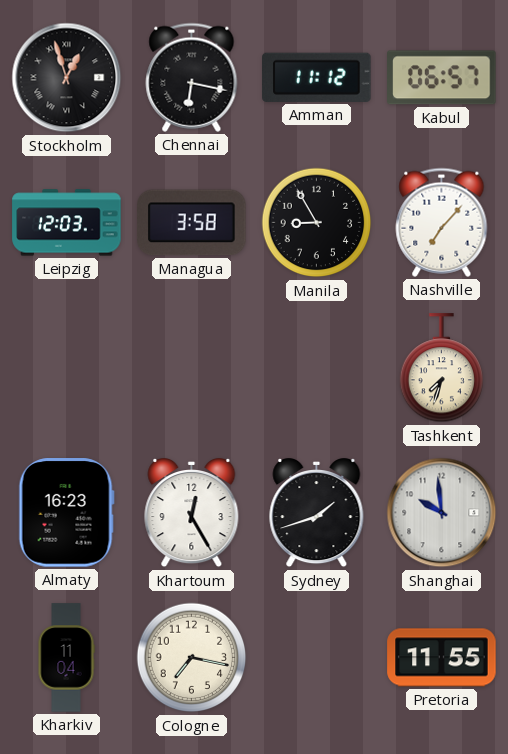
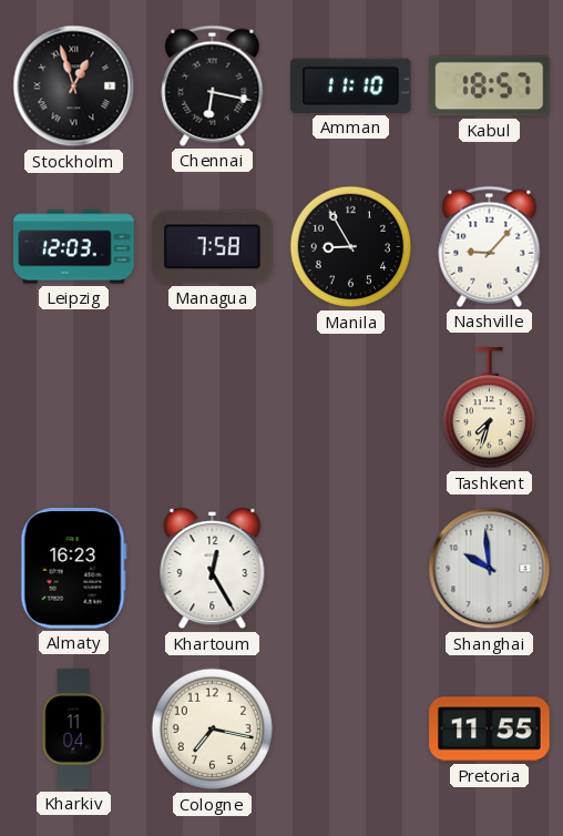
Amman: 11:12 -> 11:10 (351, 85)
Kabul: 06:57 -> 18:57 (490, 86)
Managua: 3:58 -> 7:58 (213, 247)
Nashville: 7:07 -> 9:07 (490, 246)
Sydney: 1:42 -> none (317, 514)
